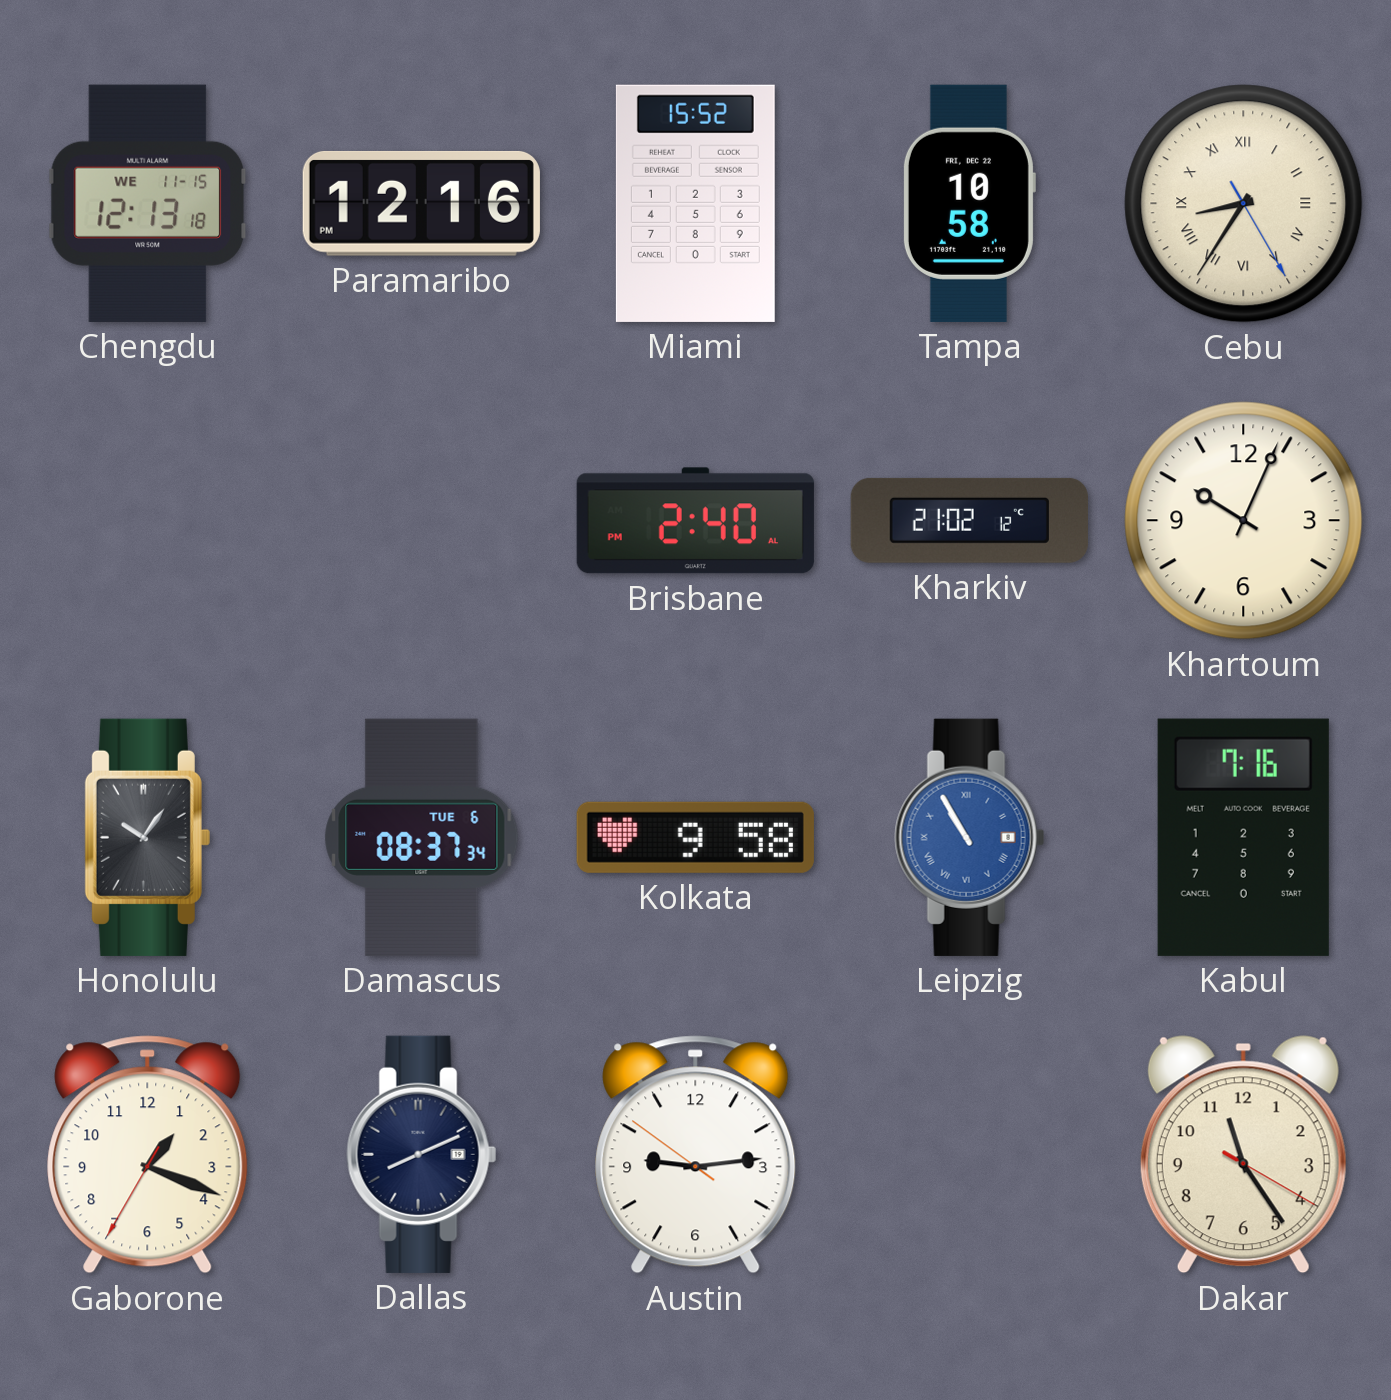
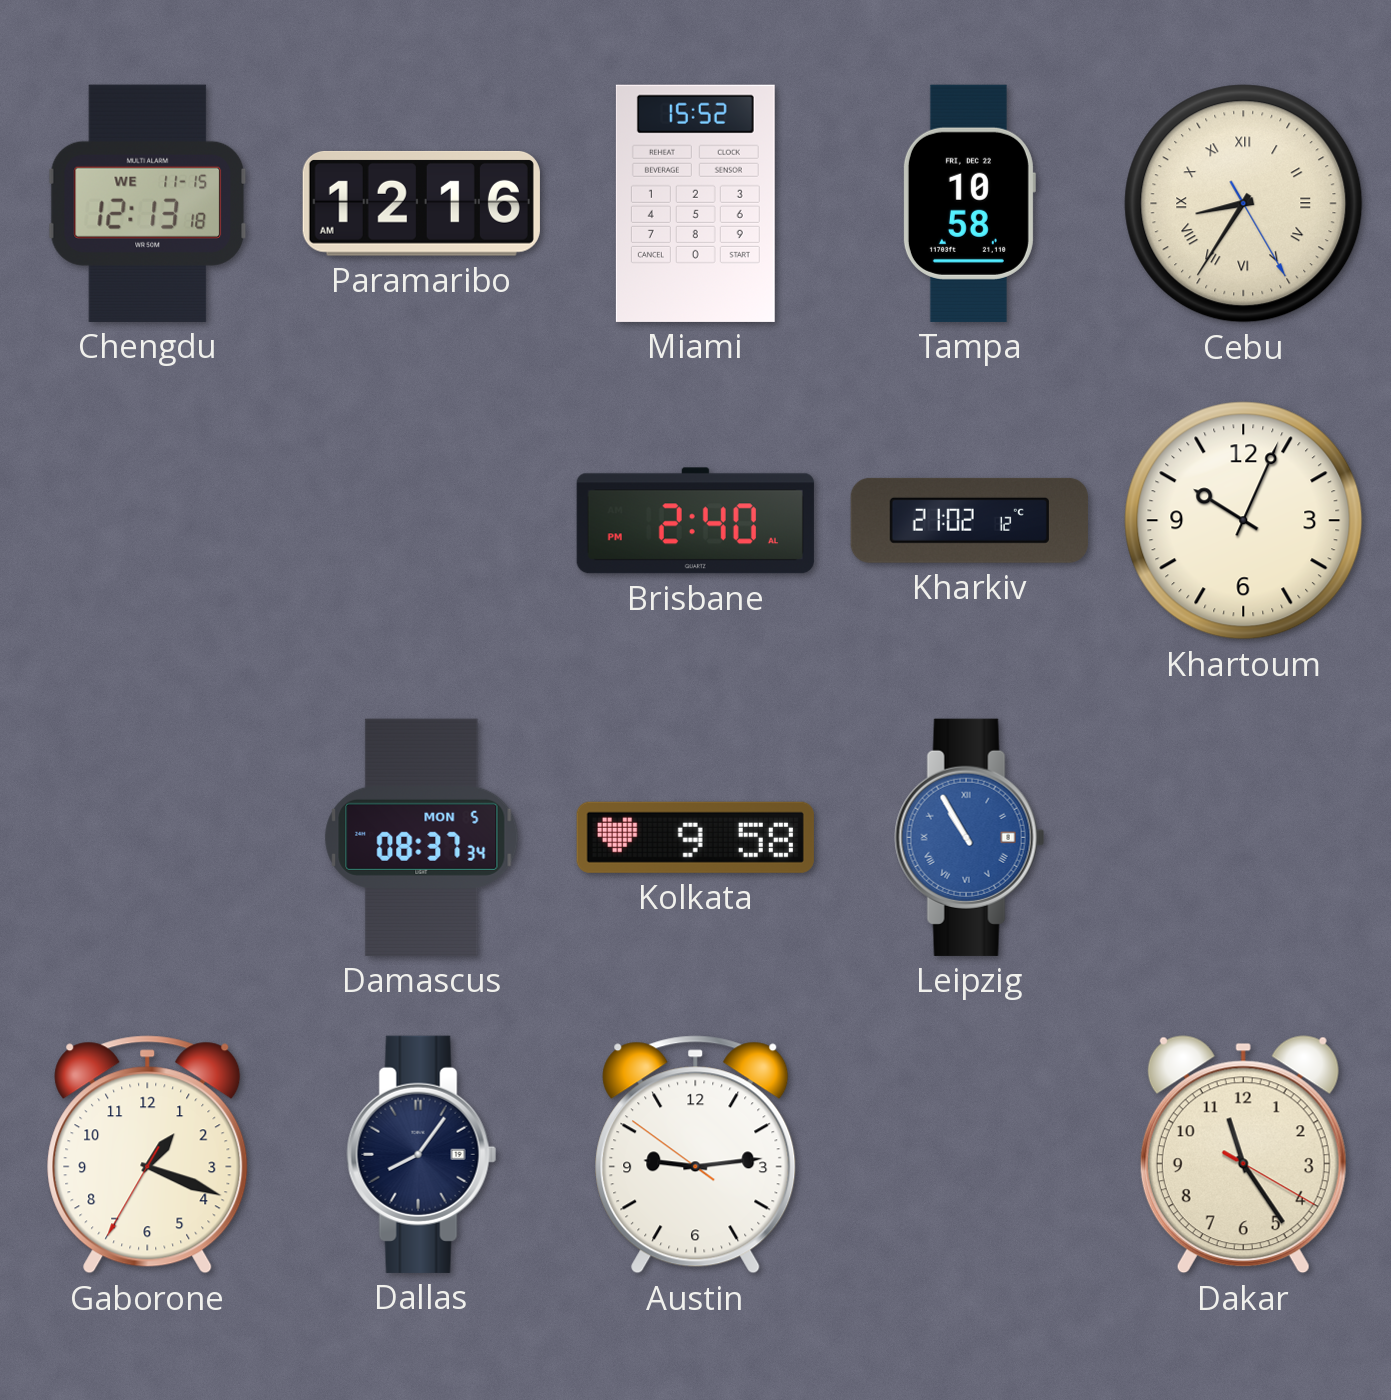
Paramaribo: 12:16 PM -> 12:16 AM (421, 203)
Honolulu: 10:06 -> none (147, 837)
Damascus date: TUE 6 -> MON 5 (422, 837)
Kabul: 7:16 -> none (1243, 837)
Dallas: 8:11 -> 8:06 (422, 1154)
